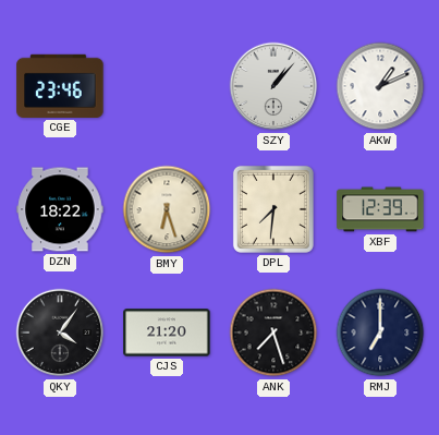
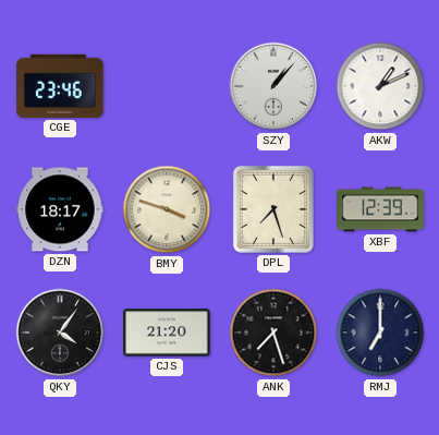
DZN: 18:22 -> 18:17 (60, 209)
BMY: 6:27 -> 3:48 (167, 209)
DPL: 7:31 -> 7:27 (273, 209)
